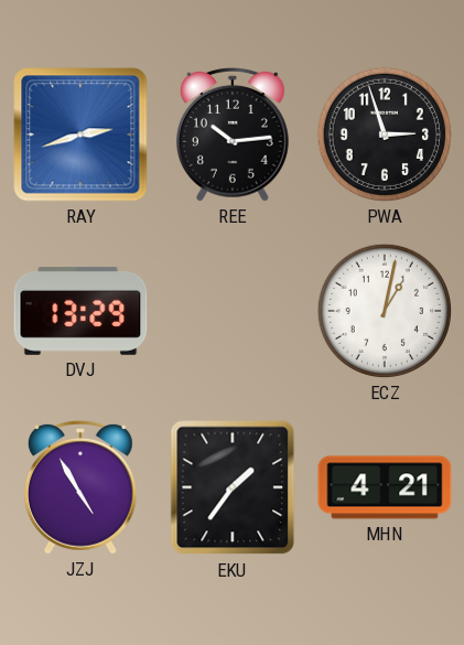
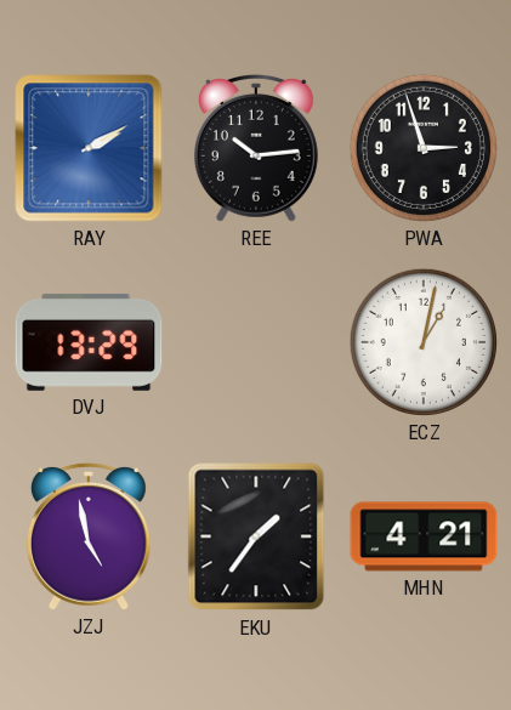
RAY: 2:42 -> 2:10 (89, 148)
JZJ: 4:55 -> 4:58 (89, 536)
